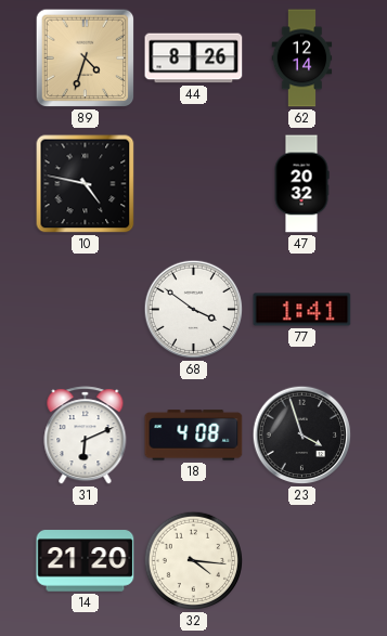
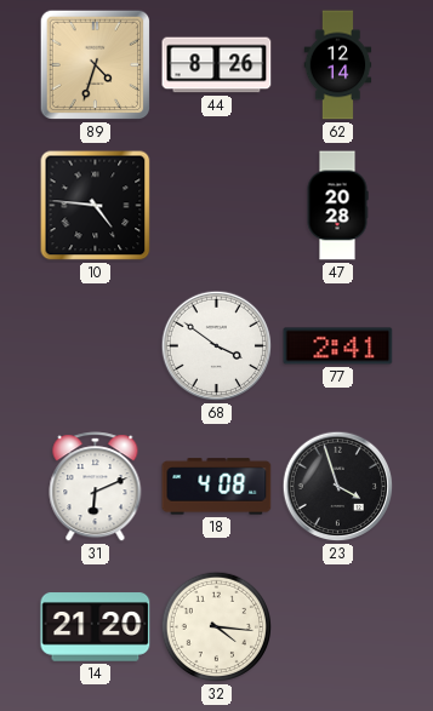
10: 4:47 -> 4:46 (96, 206)
47: 20:32 -> 20:28 (337, 206)
77: 1:41 -> 2:41 (338, 346)
